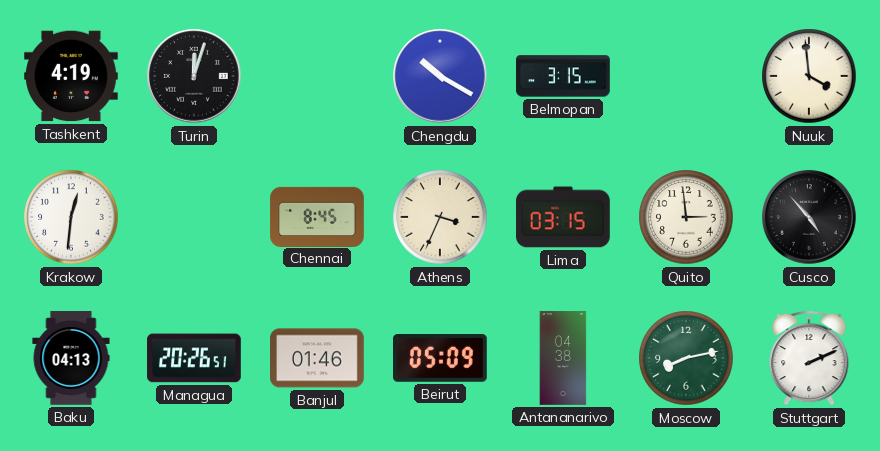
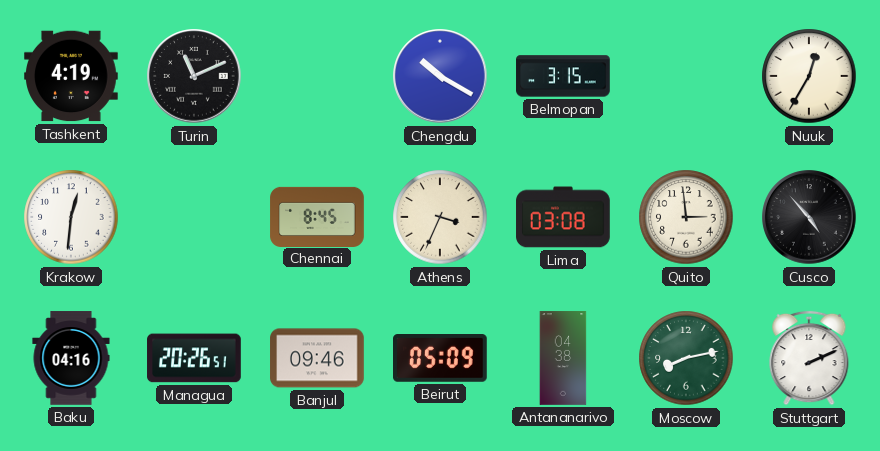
Turin: 12:03 -> 11:11 (194, 76)
Nuuk: 3:59 -> 12:35 (809, 76)
Lima: 03:15 -> 03:08 (563, 217)
Baku: 04:13 -> 04:16 (71, 358)
Banjul: 01:46 -> 09:46 (317, 358)
